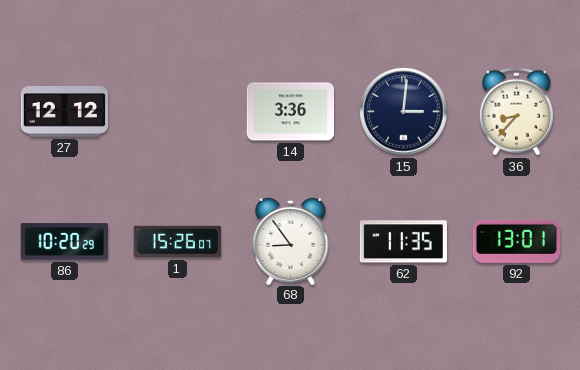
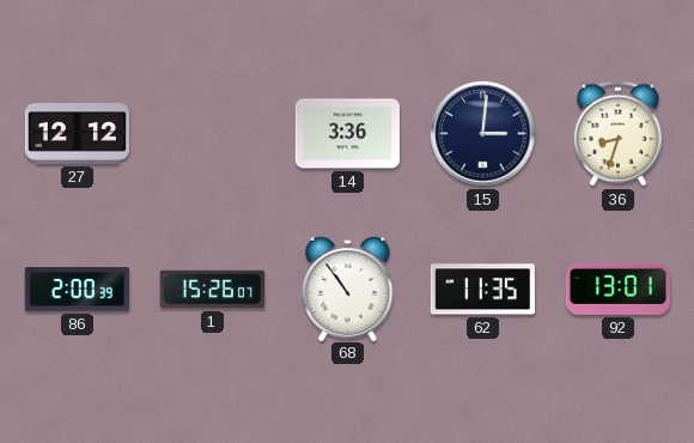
36: 8:37 -> 8:33 (617, 134)
86: 10:20 -> 2:00 (77, 290)
68: 8:54 -> 10:54 (348, 287)
